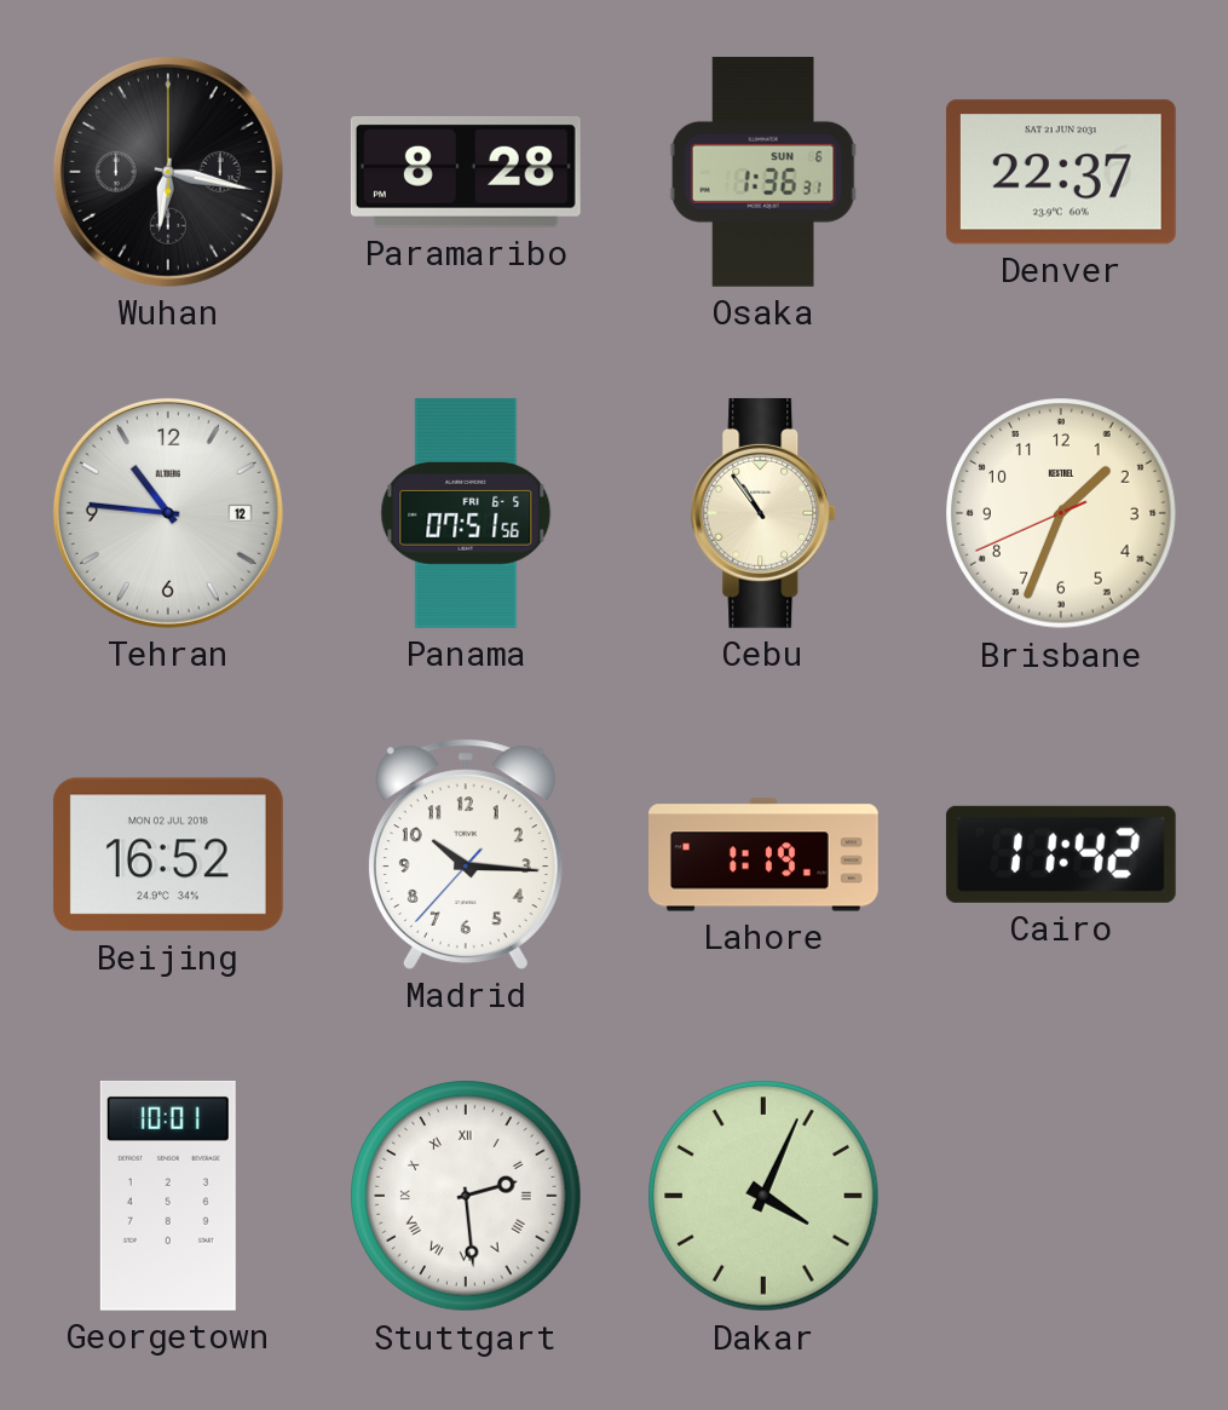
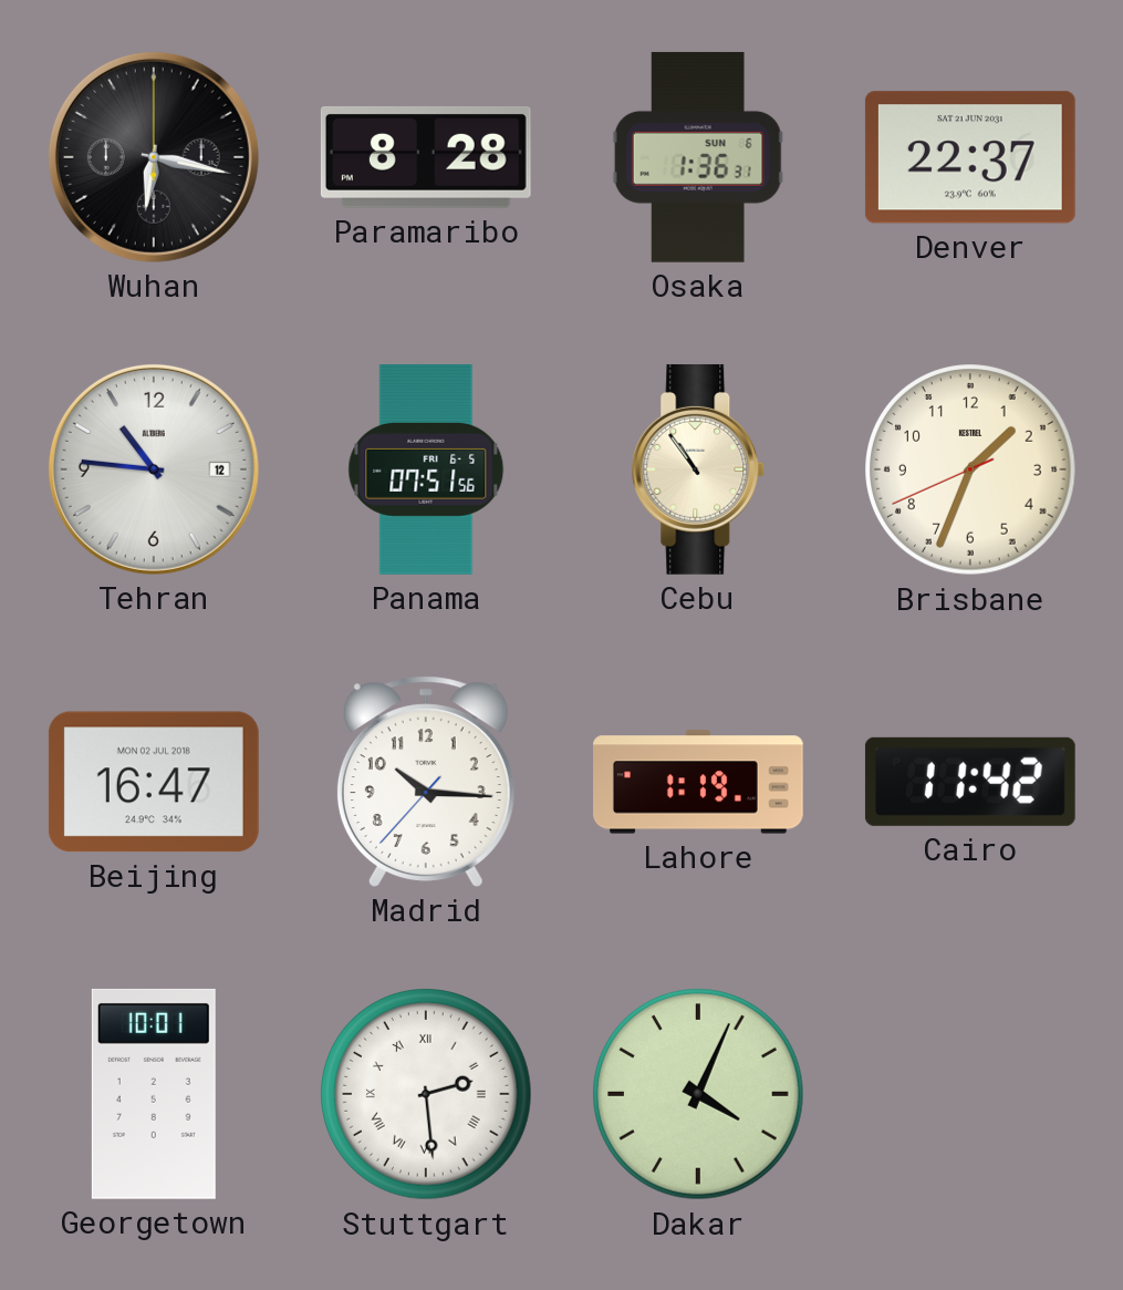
Beijing: 16:52 -> 16:47 (154, 782)
